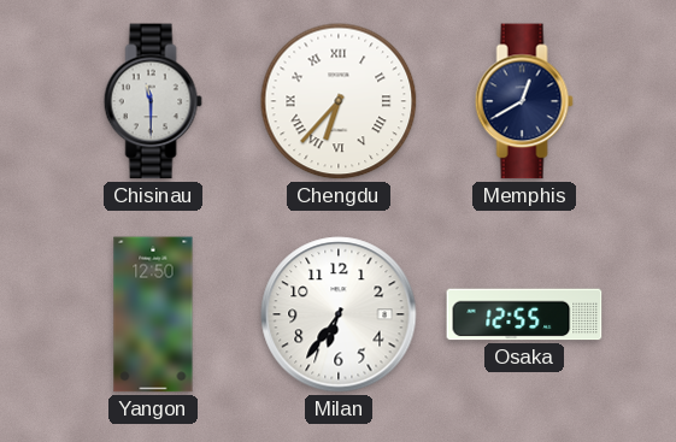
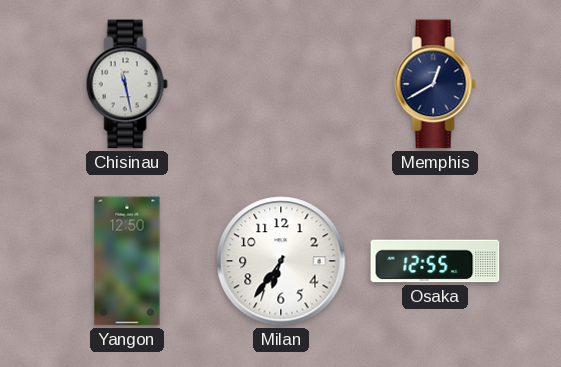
Chisinau: 11:30 -> 11:28 (127, 84)
Chengdu: 6:37 -> none (339, 101)
